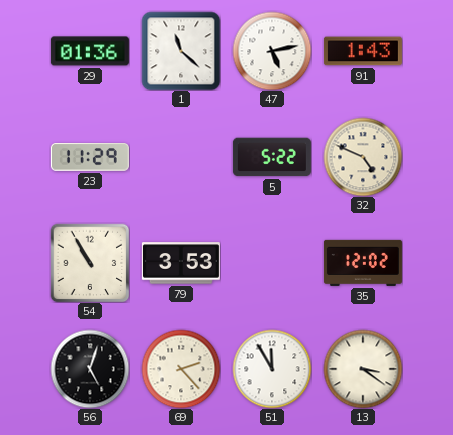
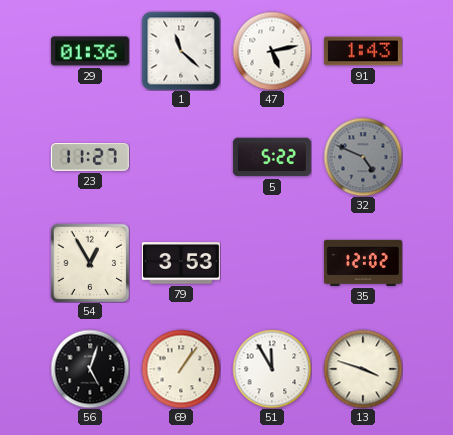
23: 11:29 -> 11:27 (90, 157)
32 dial: cream -> grey (363, 157)
54: 10:55 -> 12:55 (90, 263)
69: 2:23 -> 1:06 (181, 369)
13: 3:21 -> 3:48 (363, 369)
